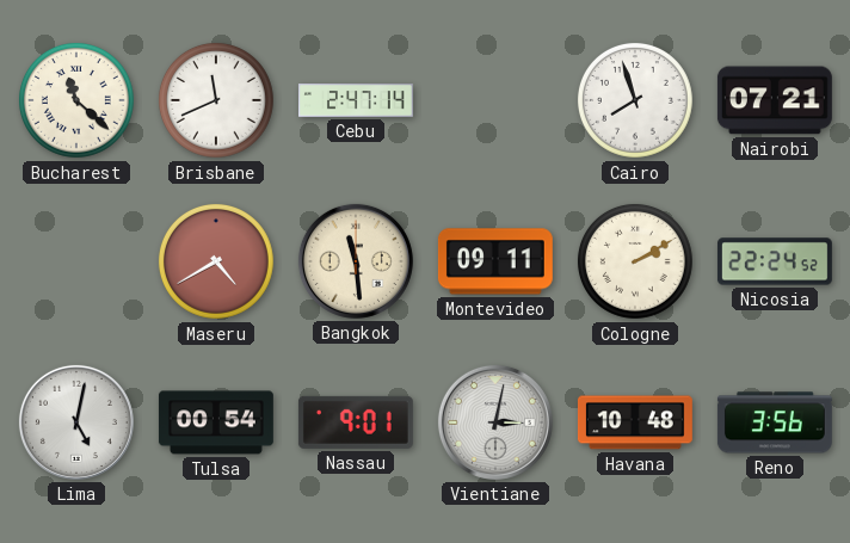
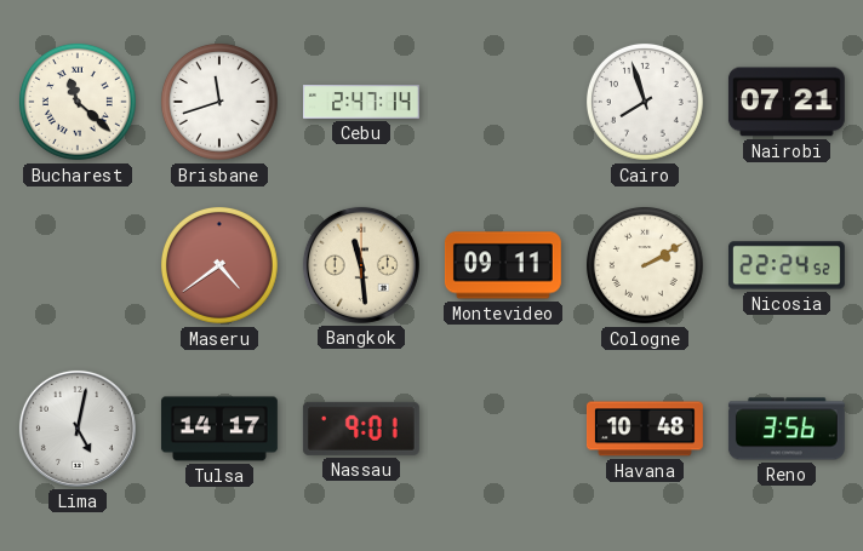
Brisbane: 11:41 -> 11:42 (219, 102)
Maseru: 4:40 -> 4:39 (219, 265)
Tulsa: 00:54 -> 14:17 (219, 429)
Vientiane: 3:02 -> none (495, 422)
